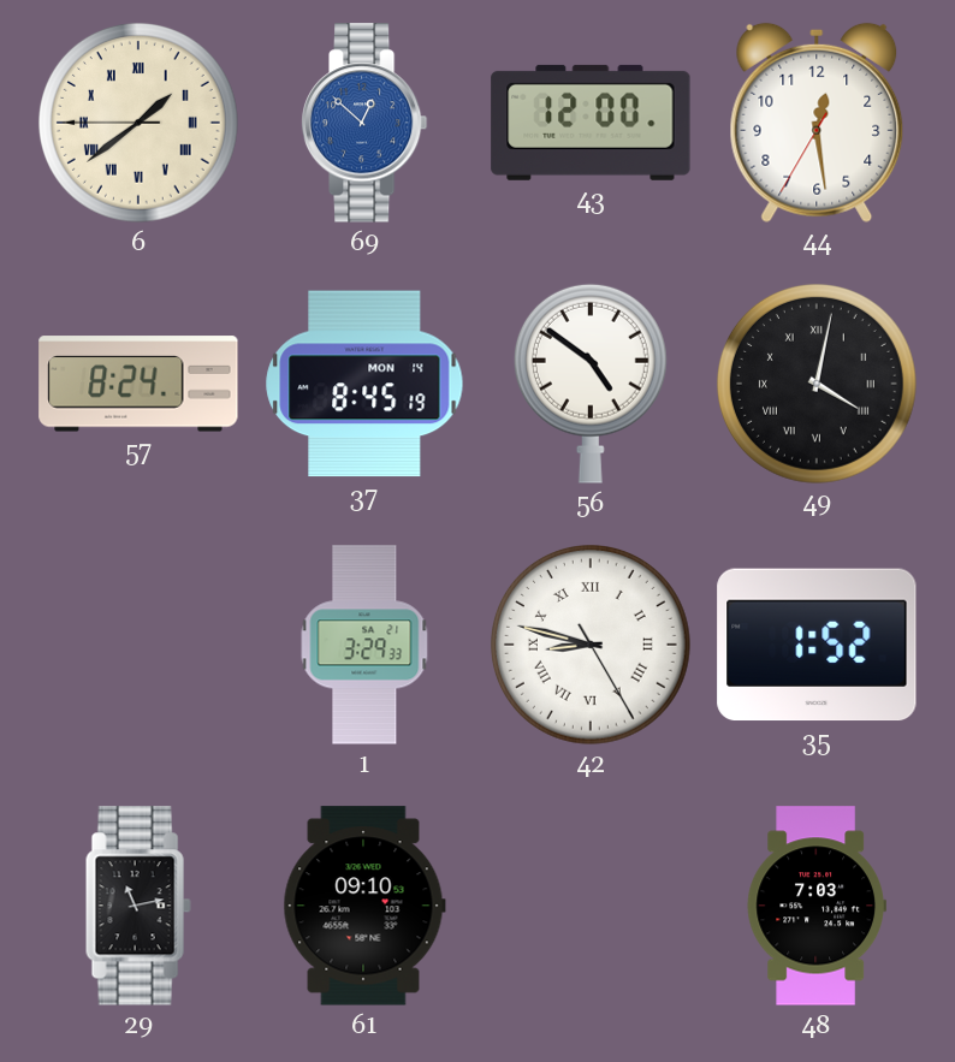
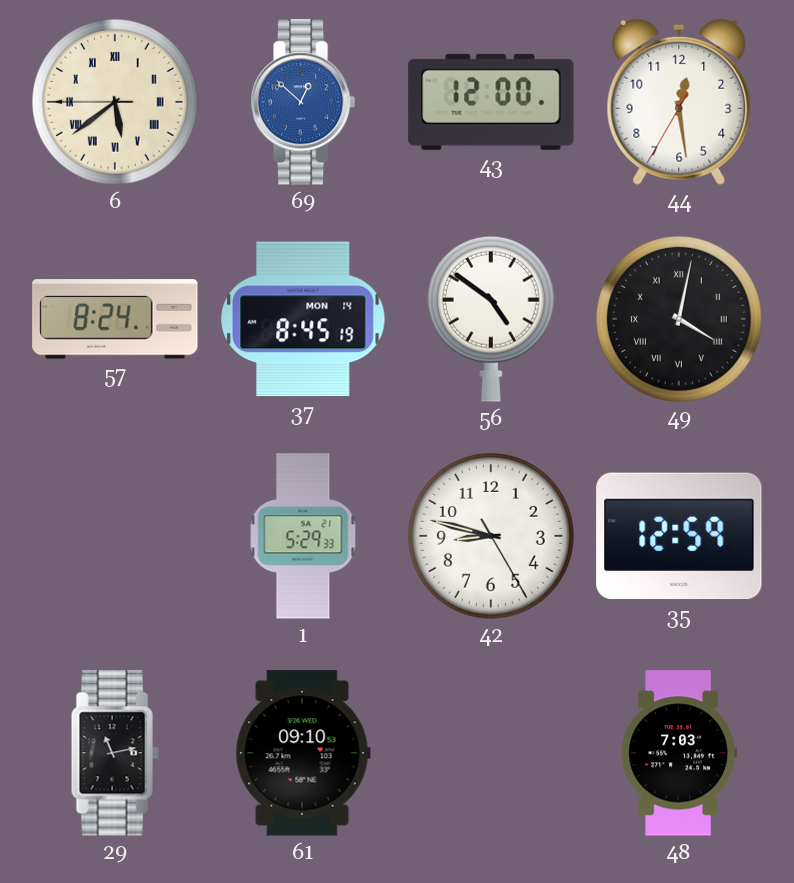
6: 1:38 -> 5:38 (115, 102)
1: 3:29 -> 5:29 (303, 536)
42 numerals: Roman -> Arabic (491, 536)
35: 1:52 -> 12:59 (679, 536)
